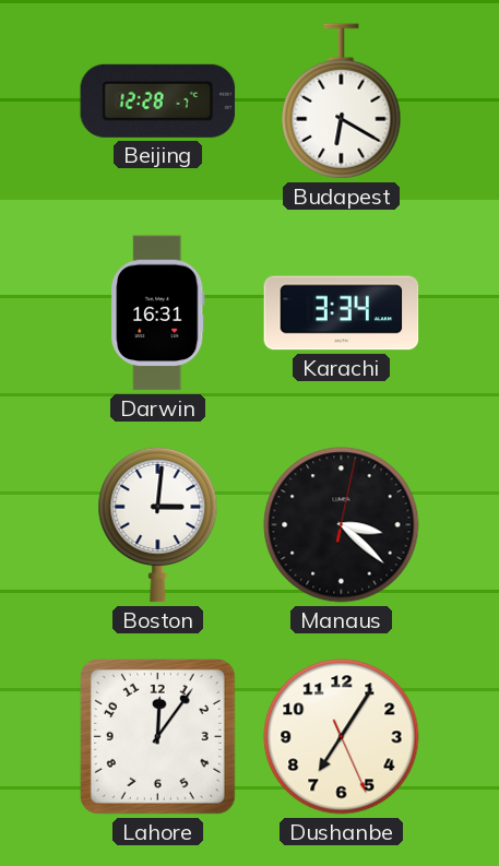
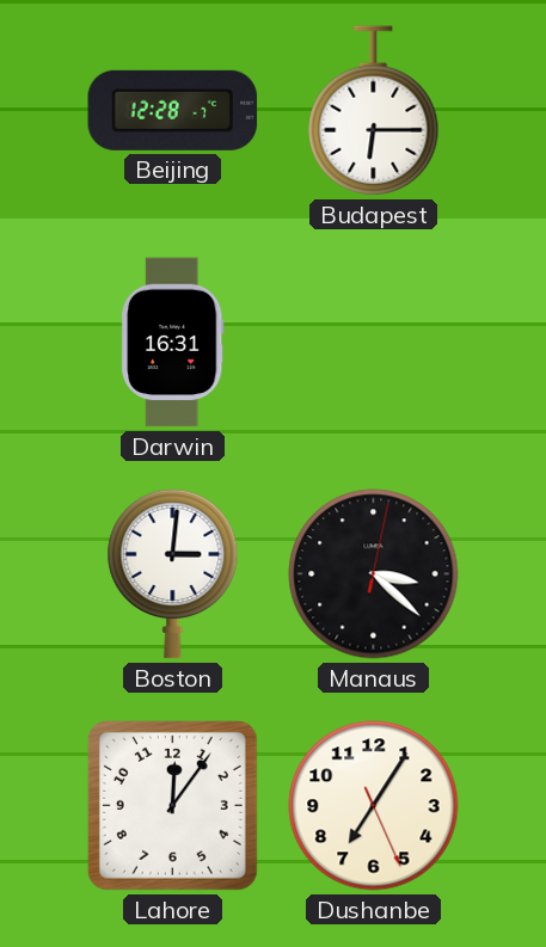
Budapest: 6:20 -> 6:15 (374, 111)
Karachi: 3:34 -> none (342, 313)
